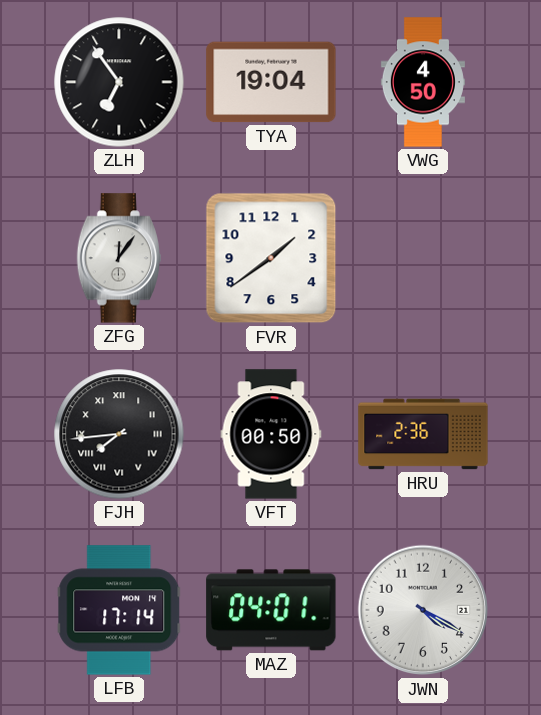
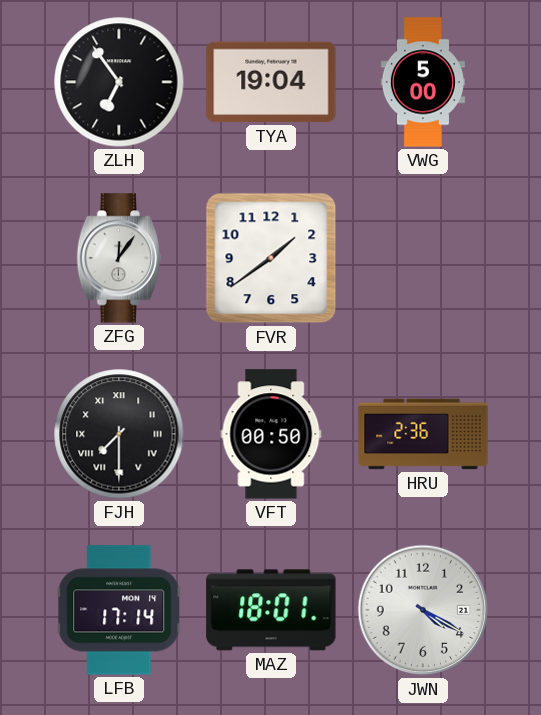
VWG: 4:50 -> 5:00 (423, 82)
FJH: 7:44 -> 7:30 (119, 434)
MAZ: 04:01 -> 18:01 (271, 610)
